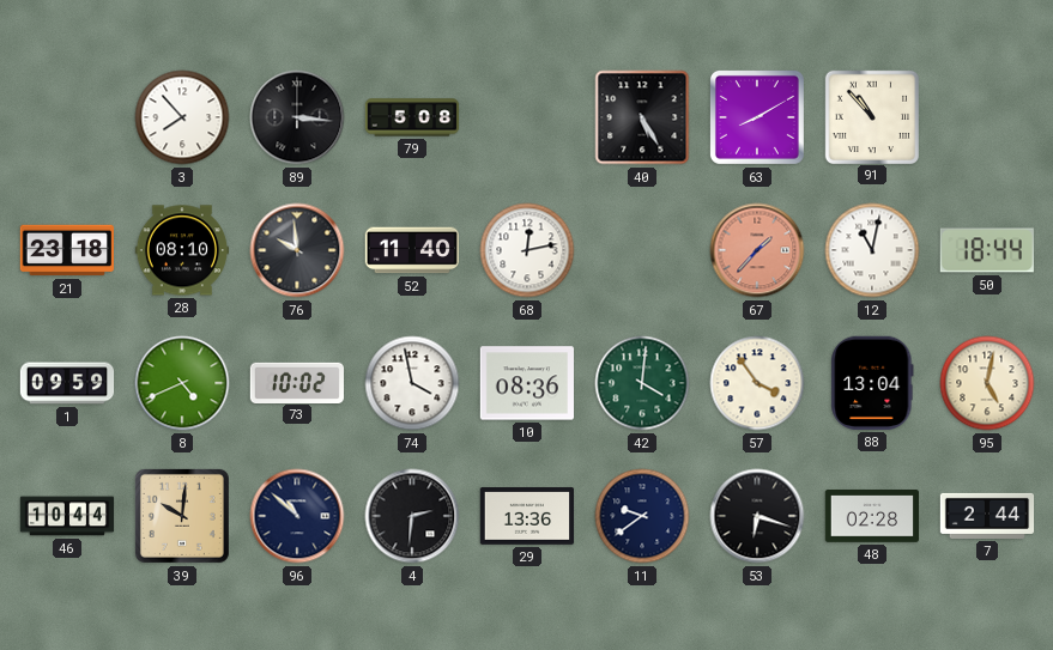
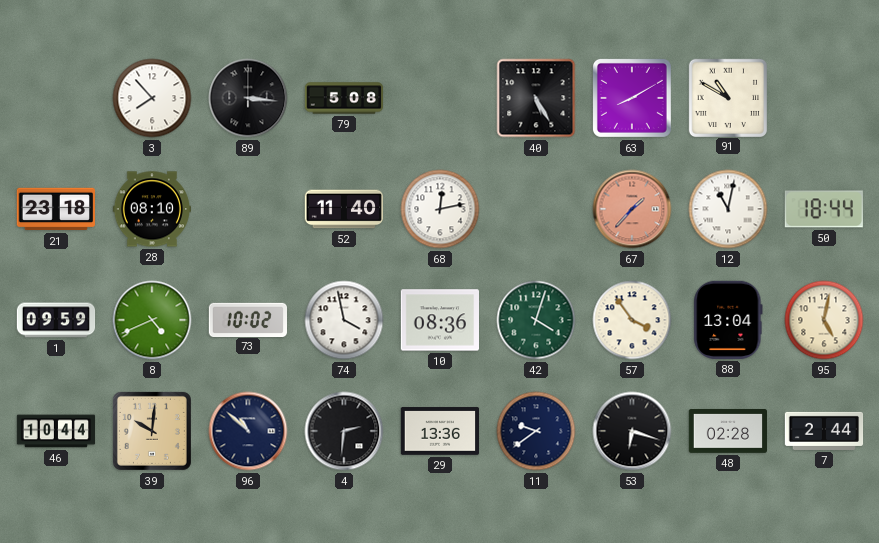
91: 10:53 -> 10:50 (727, 97)
76: 9:59 -> none (297, 250)
42: 4:01 -> 4:03 (536, 320)
